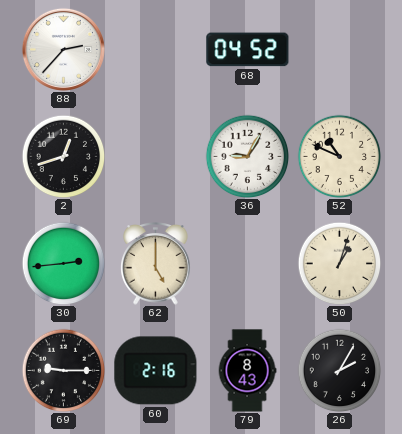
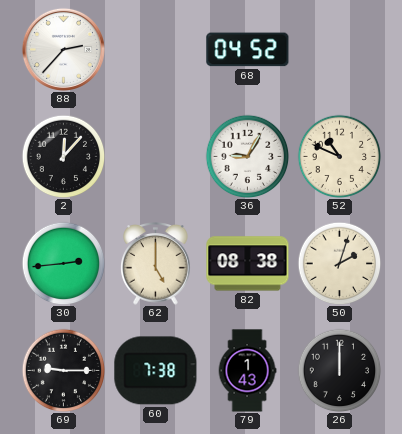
2: 12:42 -> 12:07 (63, 156)
82: none -> 08:38 (248, 264)
50: 1:03 -> 2:03 (339, 263)
60: 2:16 -> 7:38 (156, 371)
79: 8:43 -> 1:43 (247, 371)
26: 2:05 -> 12:00 (339, 370)
